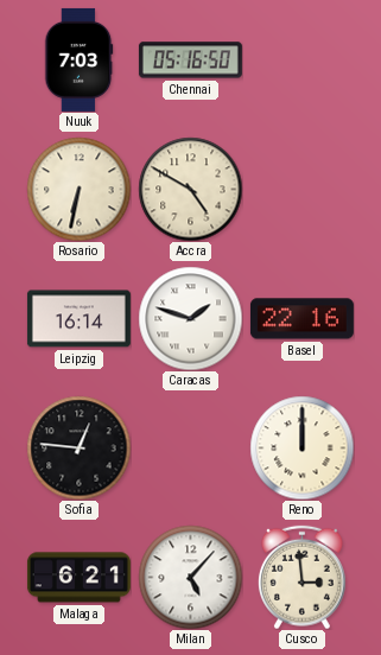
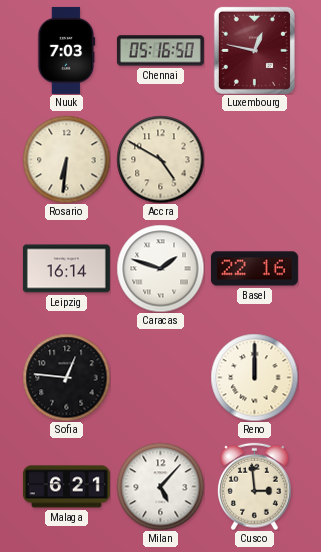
Luxembourg: none -> 12:47 (254, 50)
Rosario: 6:32 -> 6:31 (66, 159)
